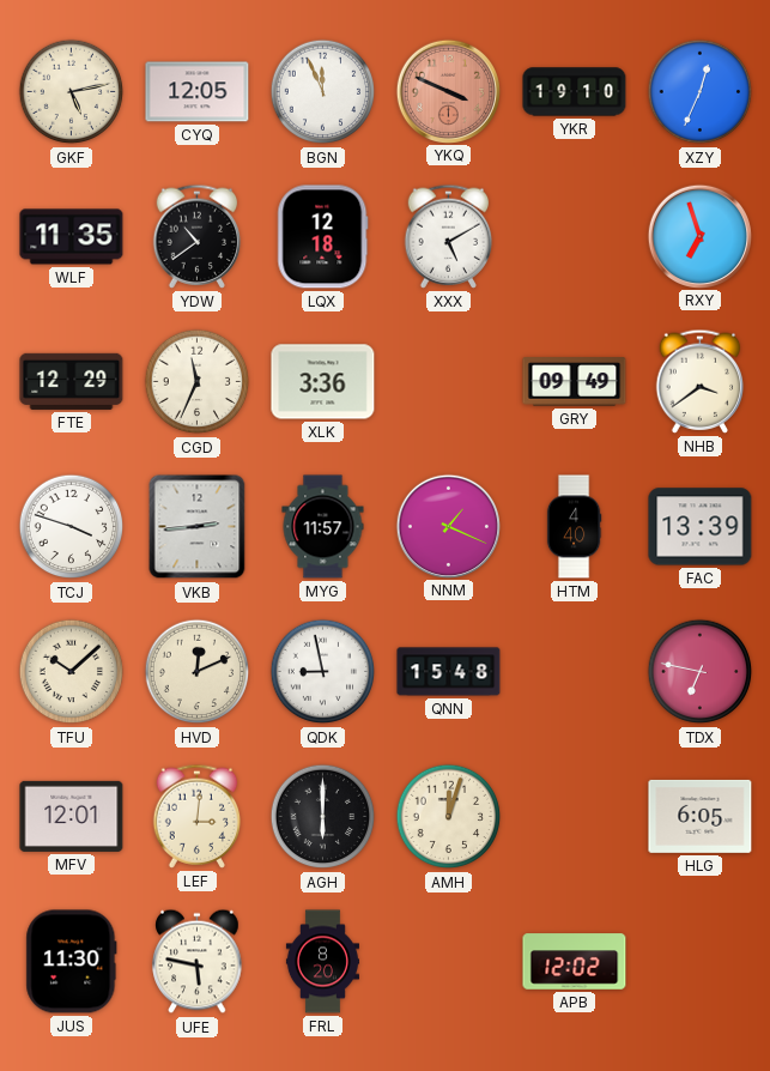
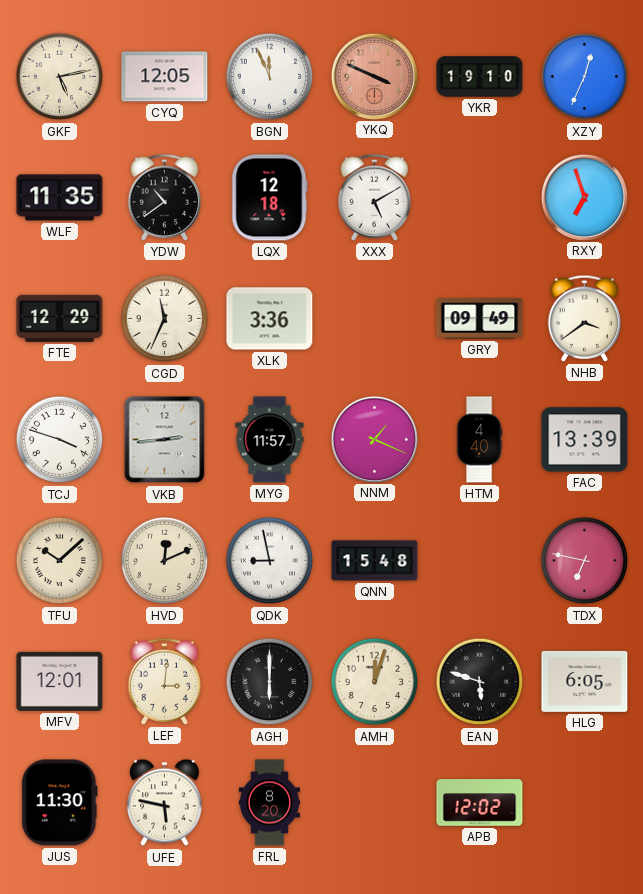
EAN: none -> 5:48 (480, 682)
